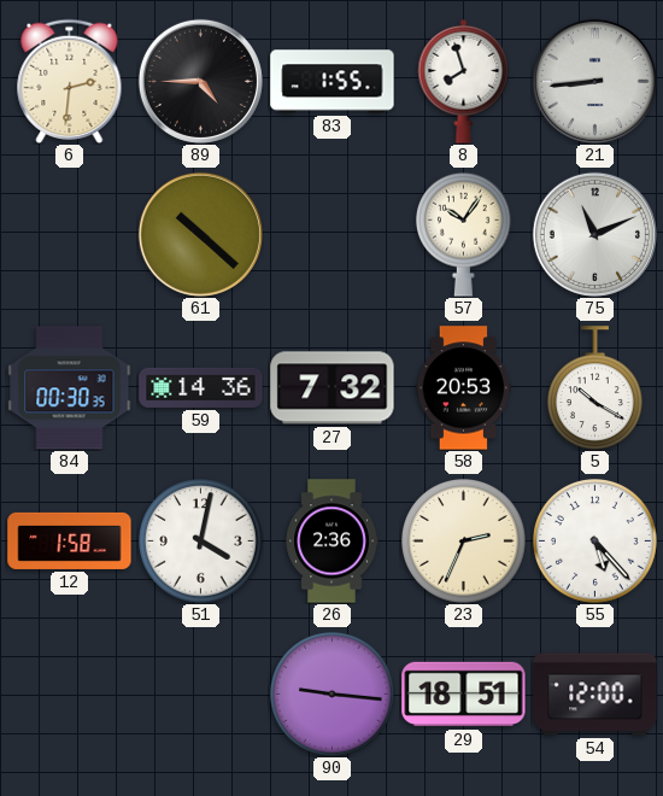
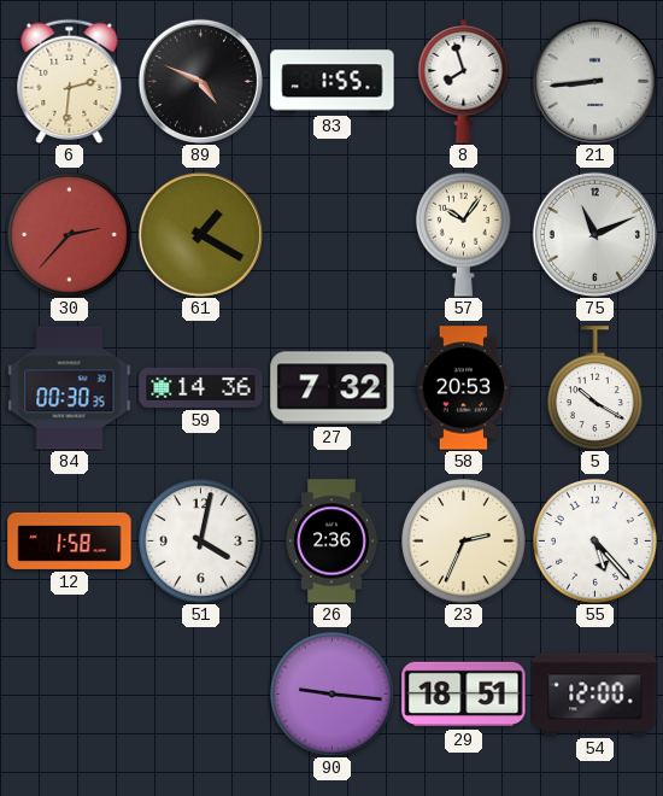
89: 4:45 -> 4:49 (200, 81)
30: none -> 2:37 (70, 235)
61: 10:22 -> 1:20 (200, 234)
